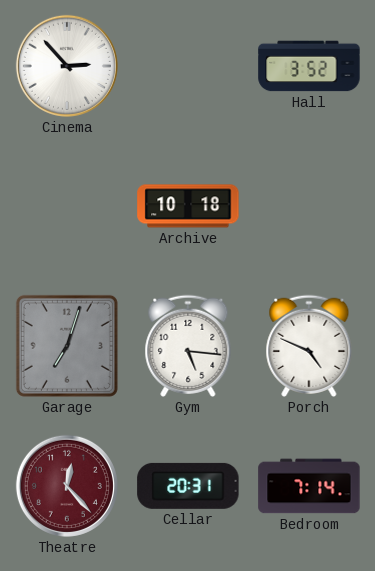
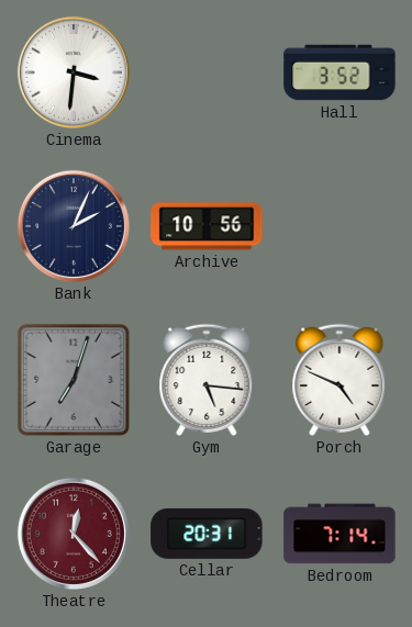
Cinema: 2:53 -> 3:31 (74, 72)
Bank: none -> 2:04 (74, 226)
Archive: 10:18 -> 10:56 (207, 226)
